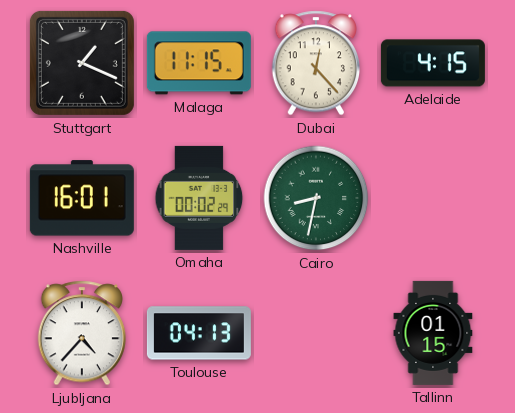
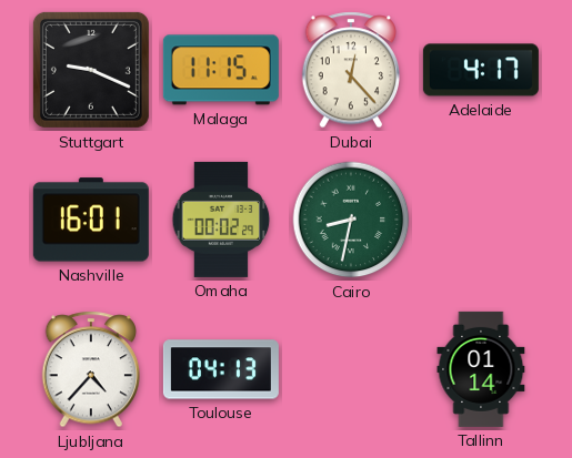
Stuttgart: 1:19 -> 9:19 (91, 70)
Adelaide: 4:15 -> 4:17 (481, 70)
Tallinn: 01:15 -> 01:14 (481, 369)
